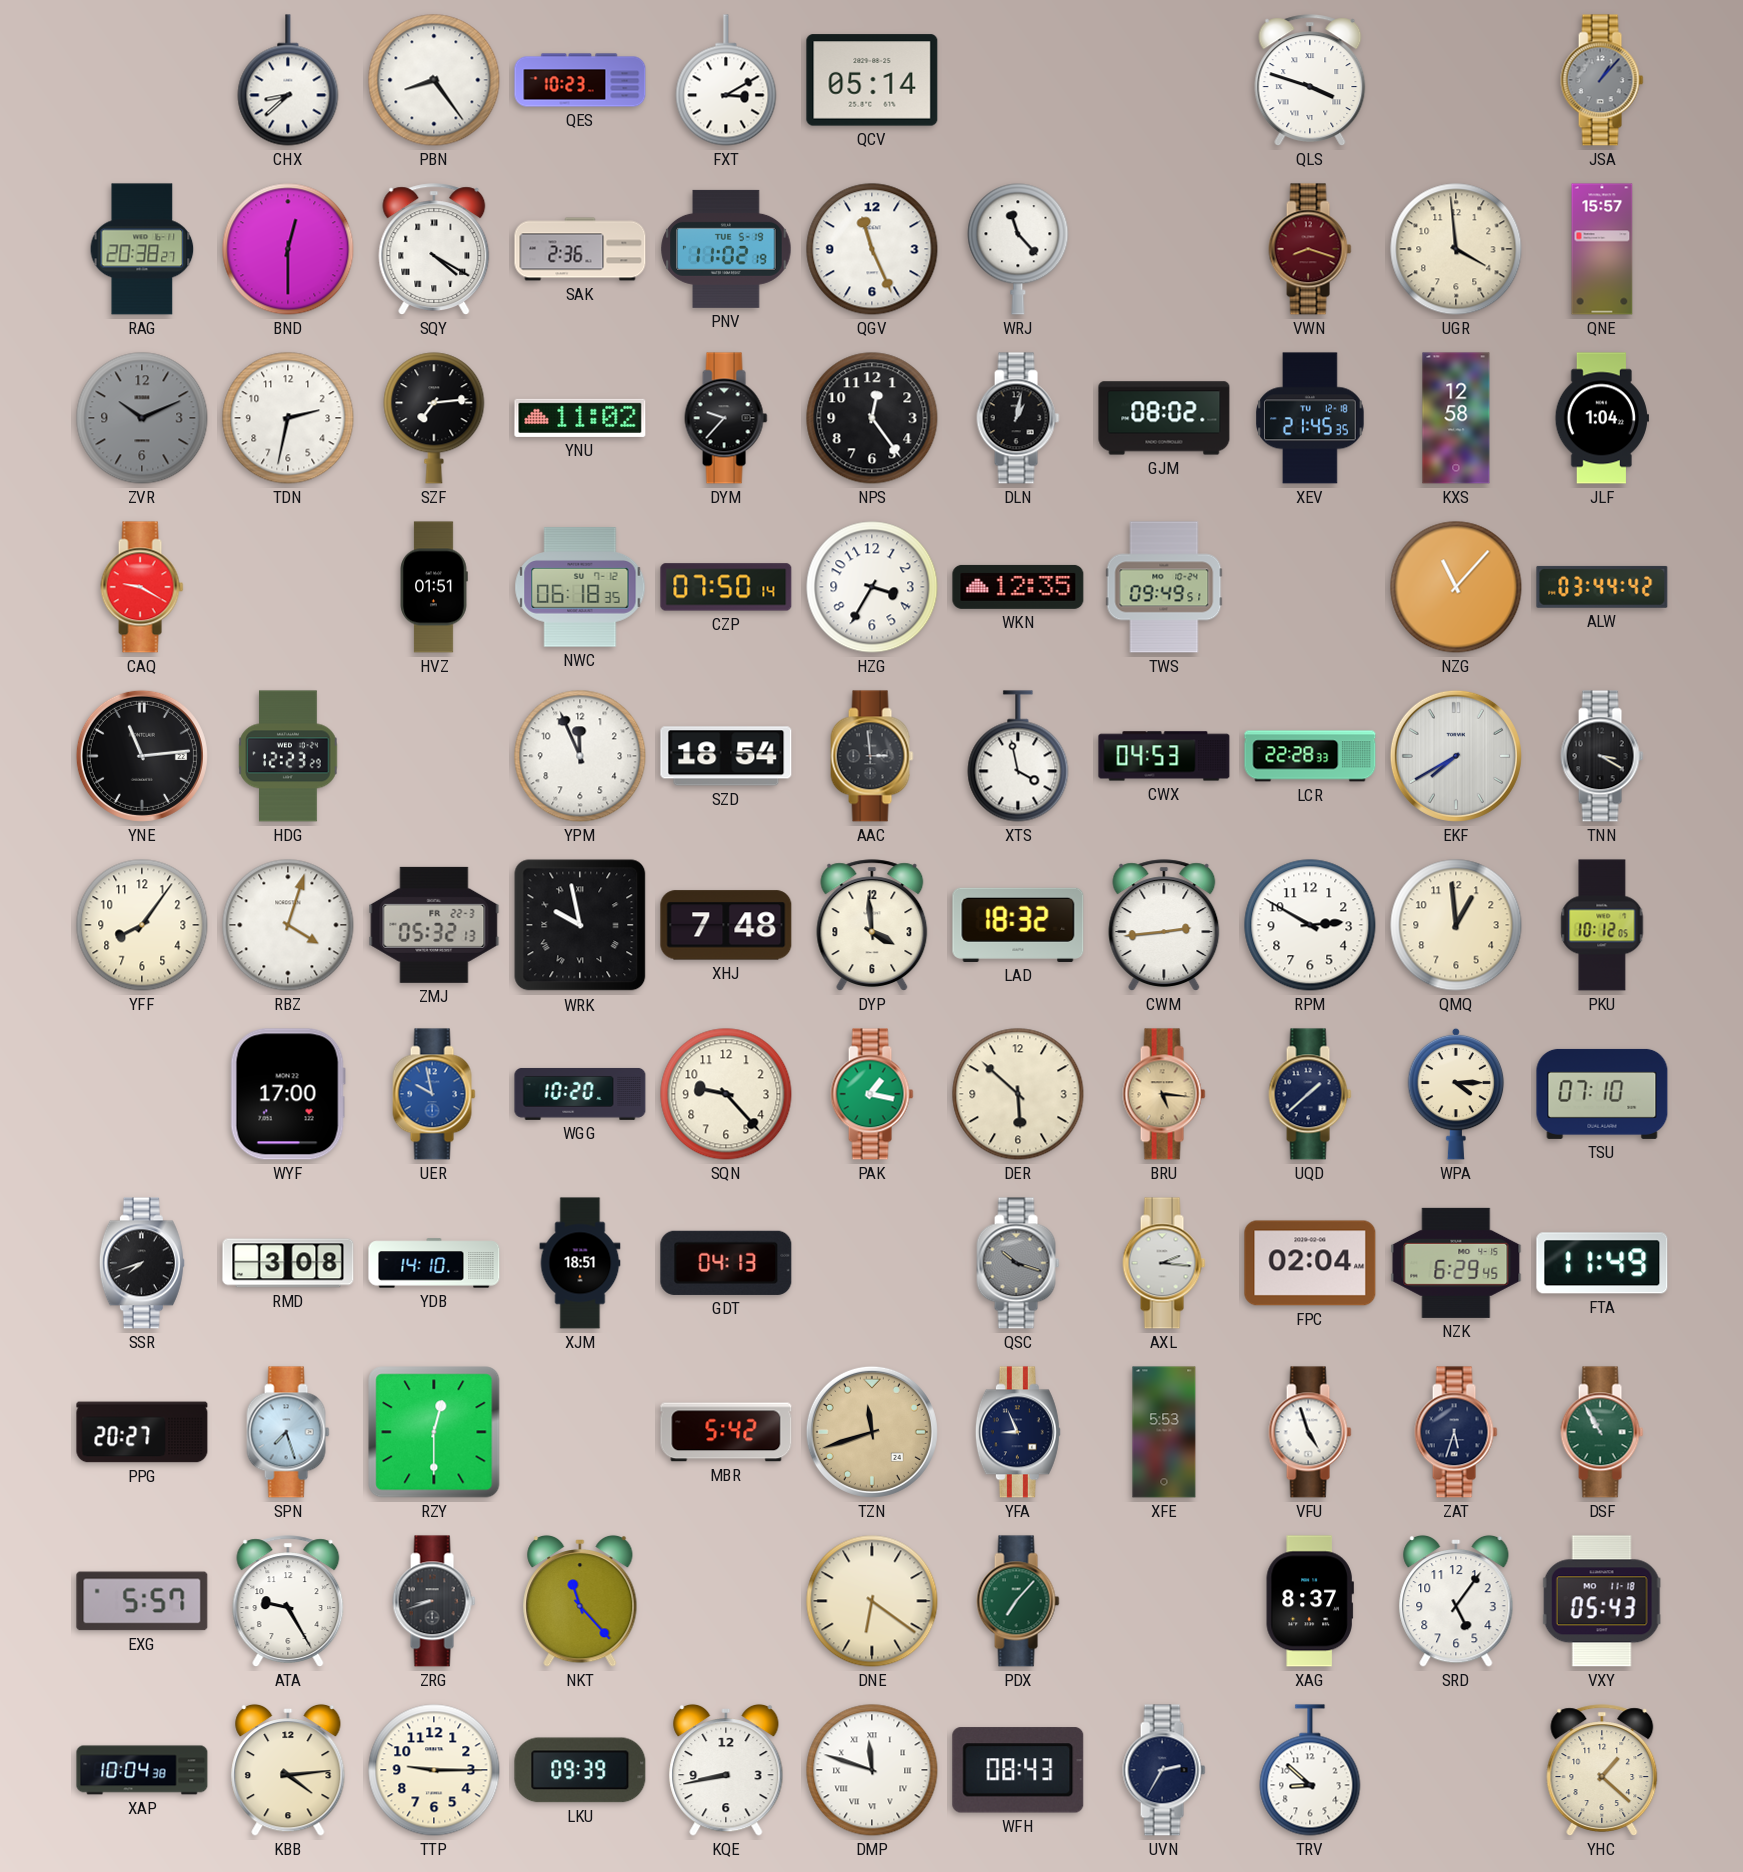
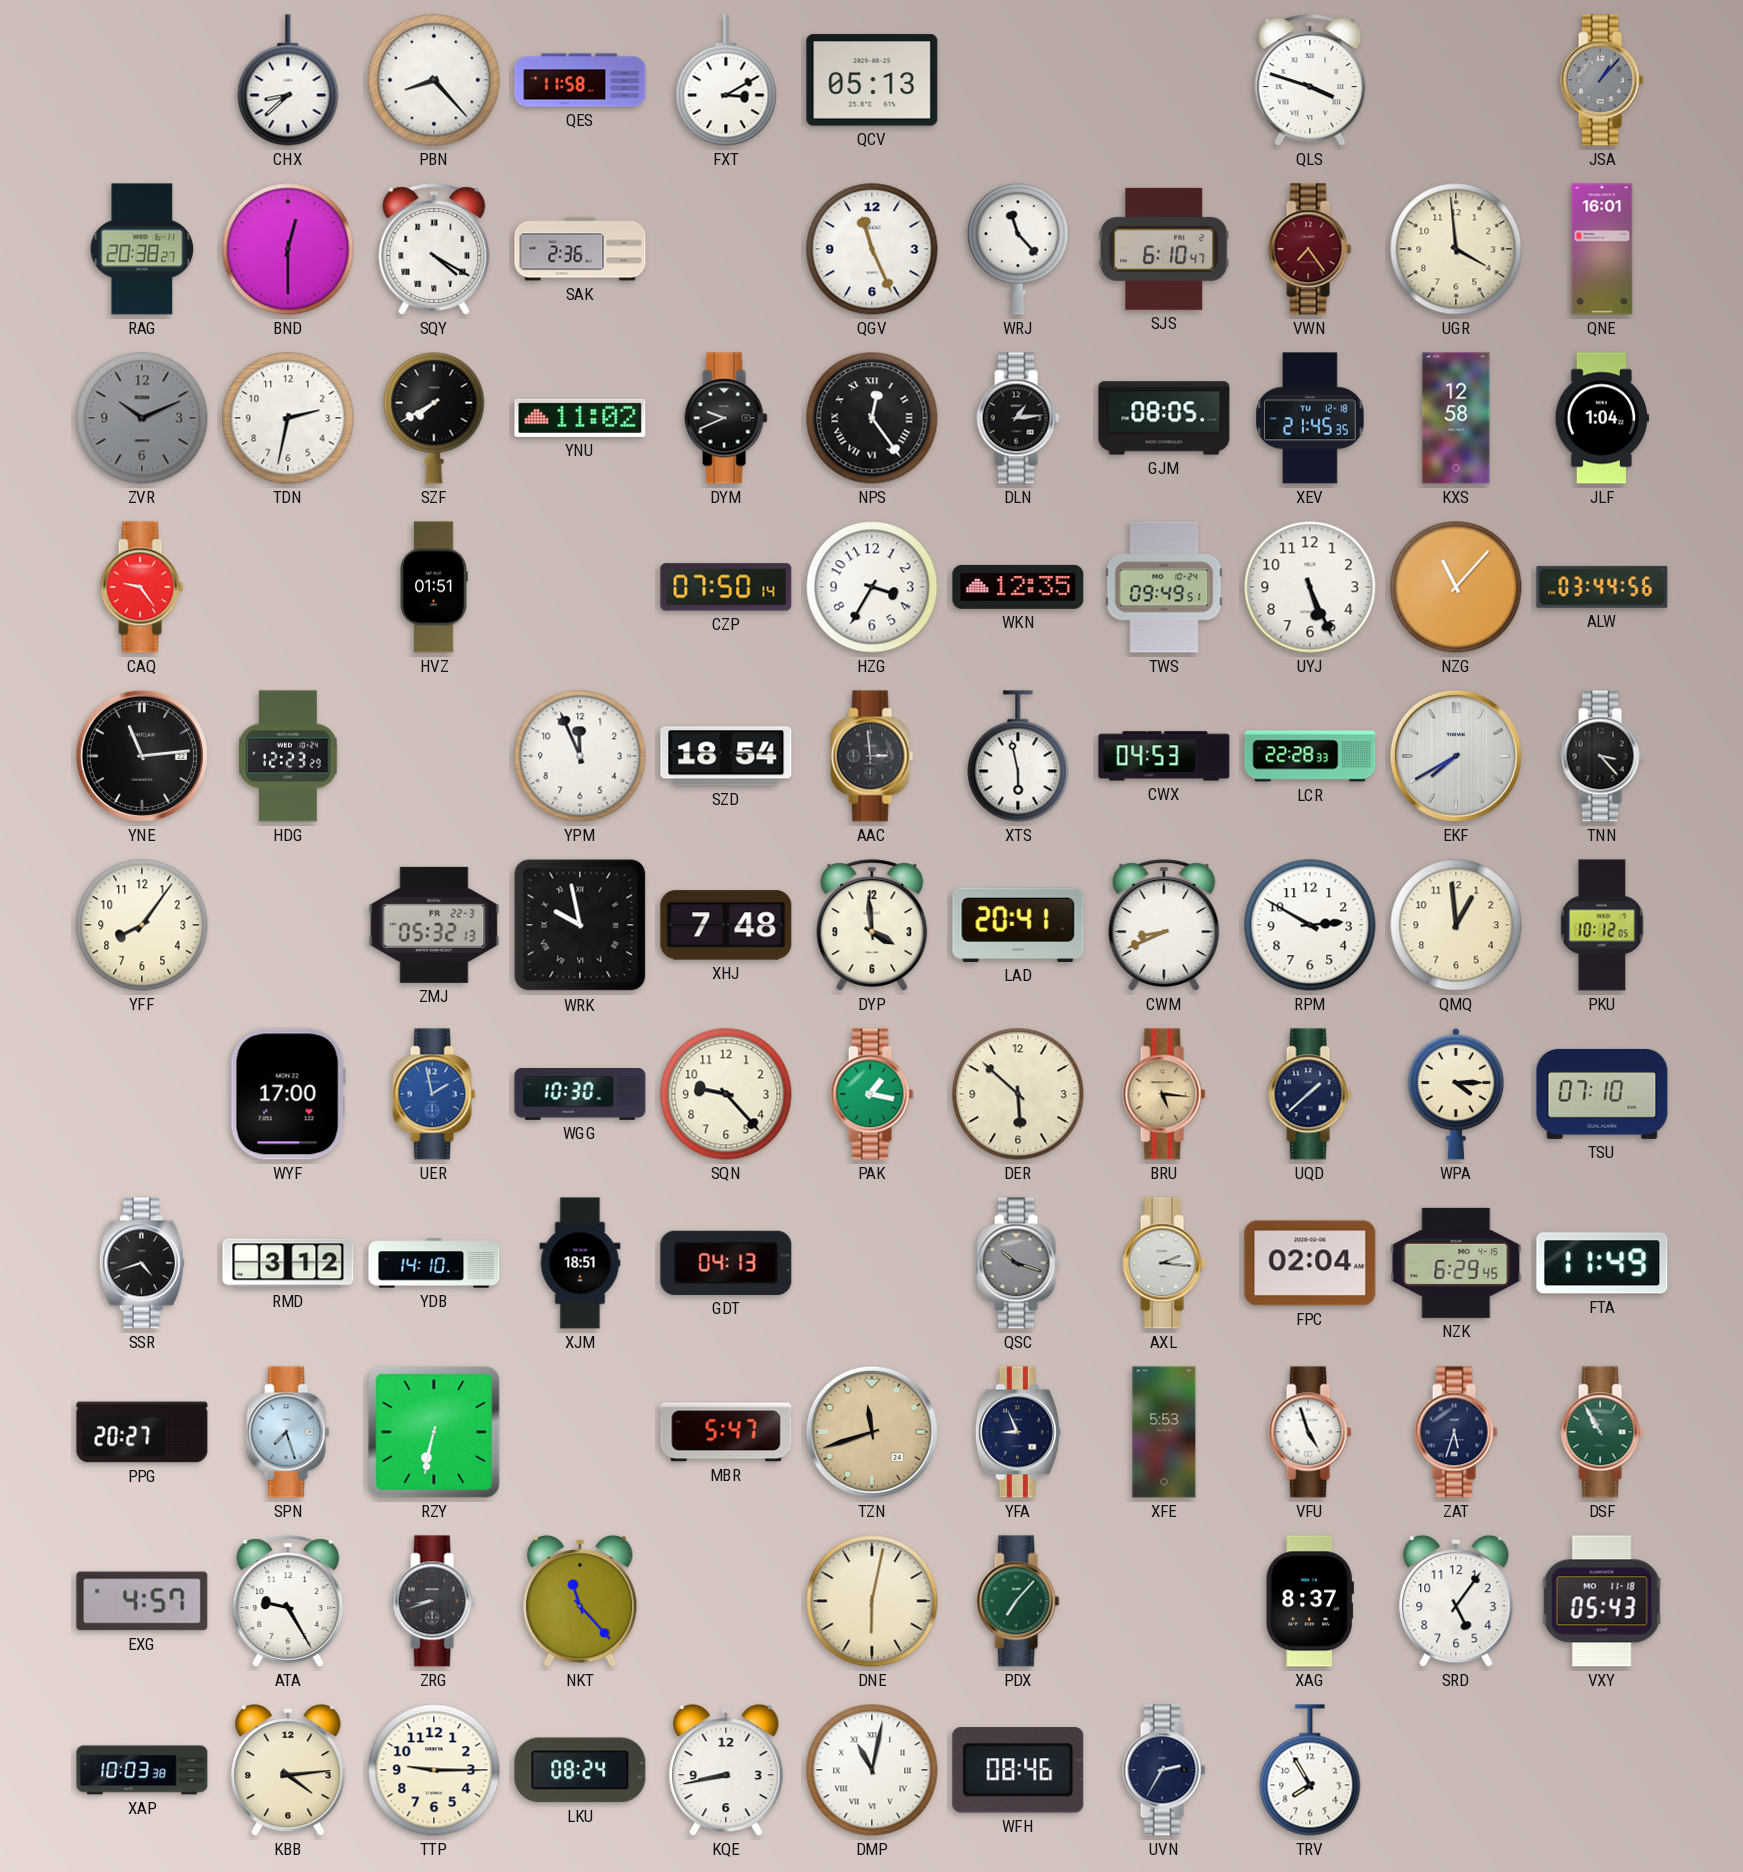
PBN: 8:24 -> 8:23 (434, 80)
QES: 10:23 -> 11:58 (580, 80)
QCV: 05:14 -> 05:13 (872, 80)
PNV: 11:02 -> none (726, 249)
SJS: none -> 6:10 (1164, 249)
VWN: 8:18 -> 7:24 (1310, 249)
QNE: 15:57 -> 16:01 (1602, 249)
SZF: 7:14 -> 7:40 (434, 418)
DYM: 9:37 -> 9:41 (726, 418)
NPS numerals: Arabic -> Roman (872, 418)
DLN: 1:02 -> 1:14 (1018, 418)
GJM: 08:02 -> 08:05 (1164, 418)
CAQ: 9:20 -> 9:24 (142, 587)
NWC: 06:18 -> none (580, 587)
UYJ: none -> 5:26 (1310, 587)
ALW: 03:44:42 -> 03:44:56 (1602, 587)
XTS: 3:58 -> 5:58 (1018, 756)
TNN: 3:20 -> 3:23 (1602, 756)
RBZ: 4:03 -> none (288, 925)
LAD: 18:32 -> 20:41 (1018, 925)
CWM: 2:44 -> 8:41 (1164, 925)
UER: 9:58 -> 1:58 (434, 1094)
WGG: 10:20 -> 10:30 (580, 1094)
SSR: 7:42 -> 4:42 (142, 1263)
RMD: 3:08 -> 3:12 (288, 1263)
RZY: 12:30 -> 6:32 (434, 1432)
MBR: 5:42 -> 5:47 (726, 1432)
EXG: 5:57 -> 4:57 (142, 1601)
DNE: 6:21 -> 6:02 (872, 1601)
XAP: 10:04 -> 10:03 (142, 1770)
LKU: 09:39 -> 08:24 (580, 1770)
DMP: 11:48 -> 11:02 (872, 1770)
WFH: 08:43 -> 08:46 (1018, 1770)
TRV: 8:52 -> 7:55 (1310, 1770)
YHC: 1:22 -> none (1602, 1770)
